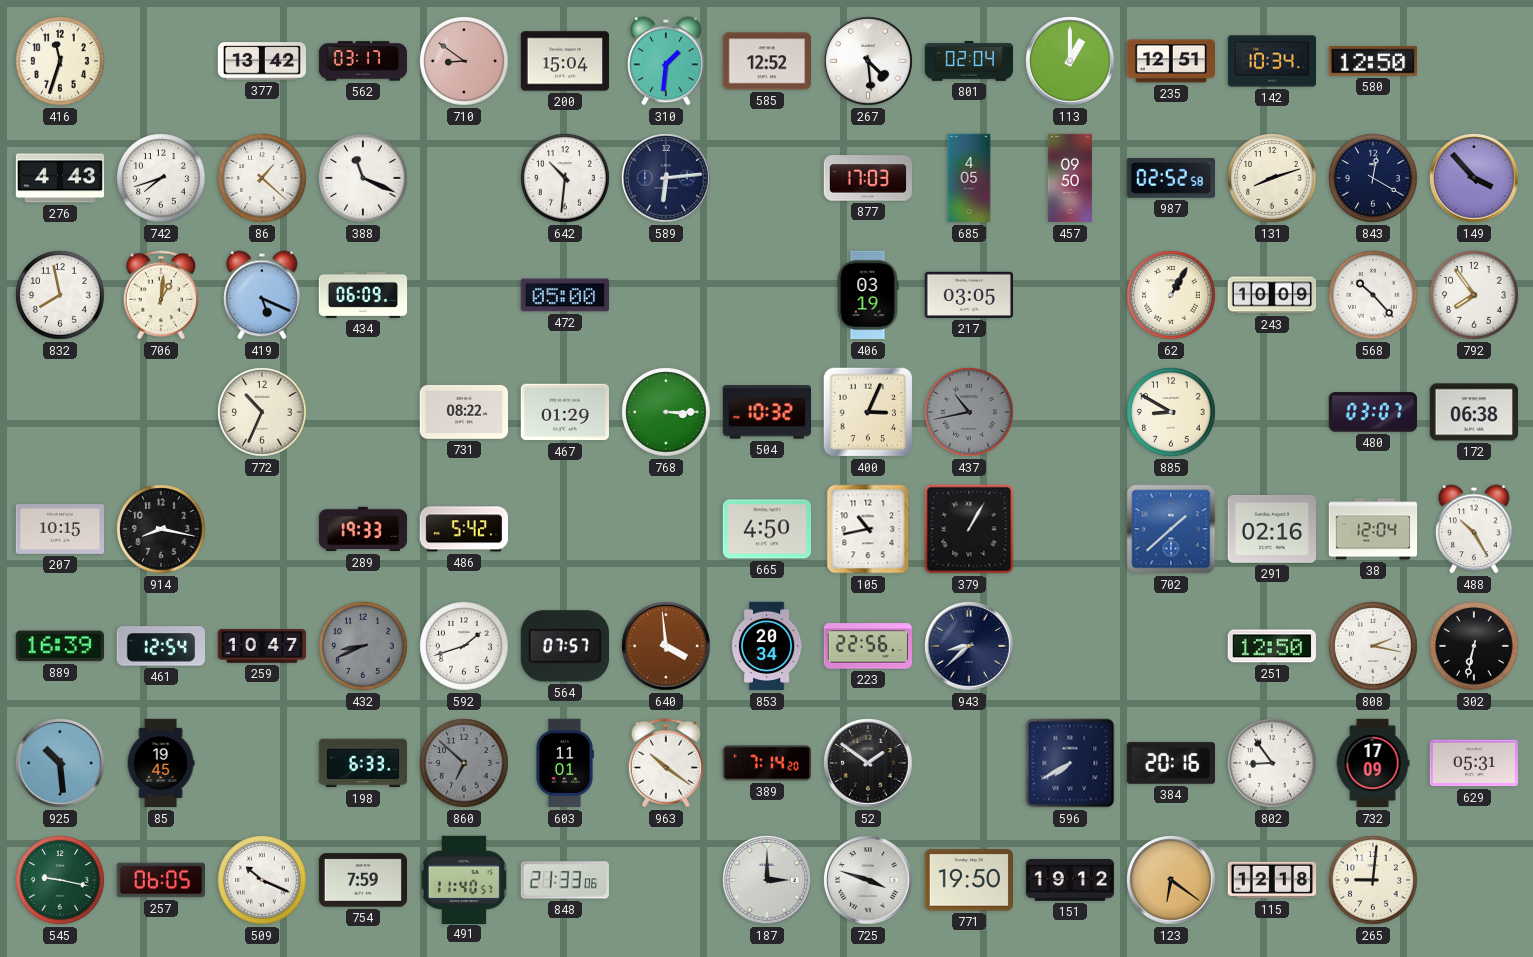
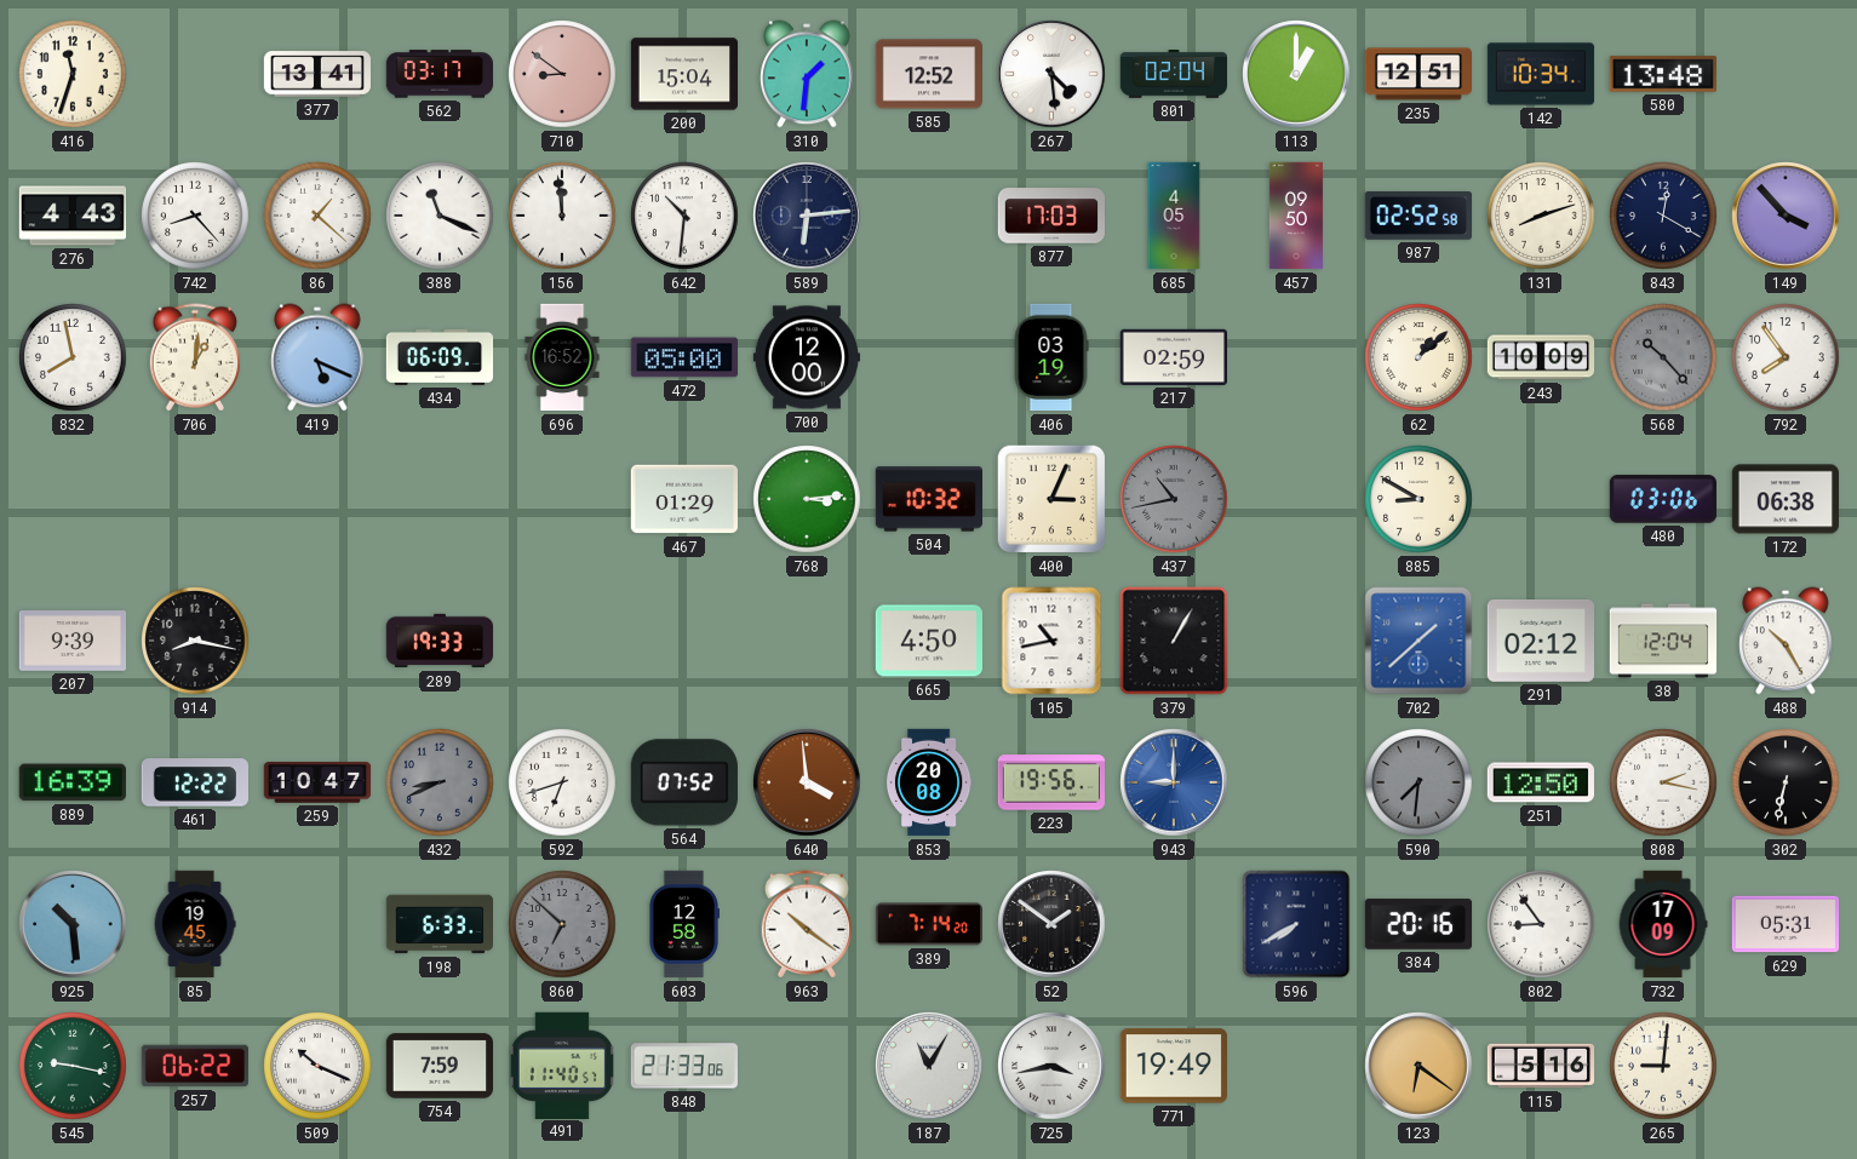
377: 13:42 -> 13:41 (316, 74)
580: 12:50 -> 13:48 (1662, 74)
742: 7:42 -> 8:23 (195, 216)
156: none -> 11:59 (562, 216)
696: none -> 16:52 (562, 357)
700: none -> 12:00 (806, 357)
217: 03:05 -> 02:59 (1173, 357)
62: 1:05 -> 1:08 (1418, 357)
568 dial: white -> grey (1663, 357)
772: 10:34 -> none (262, 412)
731: 08:22 -> none (463, 412)
768: 3:15 -> 3:14 (807, 499)
480: 03:07 -> 03:06 (1662, 499)
207: 10:15 -> 9:39 (71, 642)
486: 5:42 -> none (463, 529)
291: 02:16 -> 02:12 (1540, 642)
461: 12:54 -> 12:22 (194, 782)
592: 1:42 -> 6:42 (562, 782)
564: 07:57 -> 07:52 (684, 782)
853: 20:34 -> 20:08 (929, 782)
223: 22:56 -> 19:56 (1050, 782)
943: 8:38 -> 9:00 (1174, 782)
943 dial: navy -> blue (1174, 782)
590: none -> 7:31 (1418, 782)
603: 11:01 -> 12:58 (683, 924)
257: 06:05 -> 06:22 (194, 1066)
187: 3:00 -> 11:05 (929, 1066)
725: 3:48 -> 3:43 (1051, 1066)
771: 19:50 -> 19:49 (1173, 1066)
151: 19:12 -> none (1070, 881)
115: 12:18 -> 5:16 (1541, 1066)
